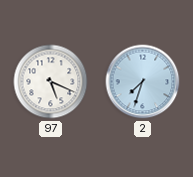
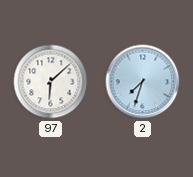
97: 5:19 -> 6:08 (51, 82)
